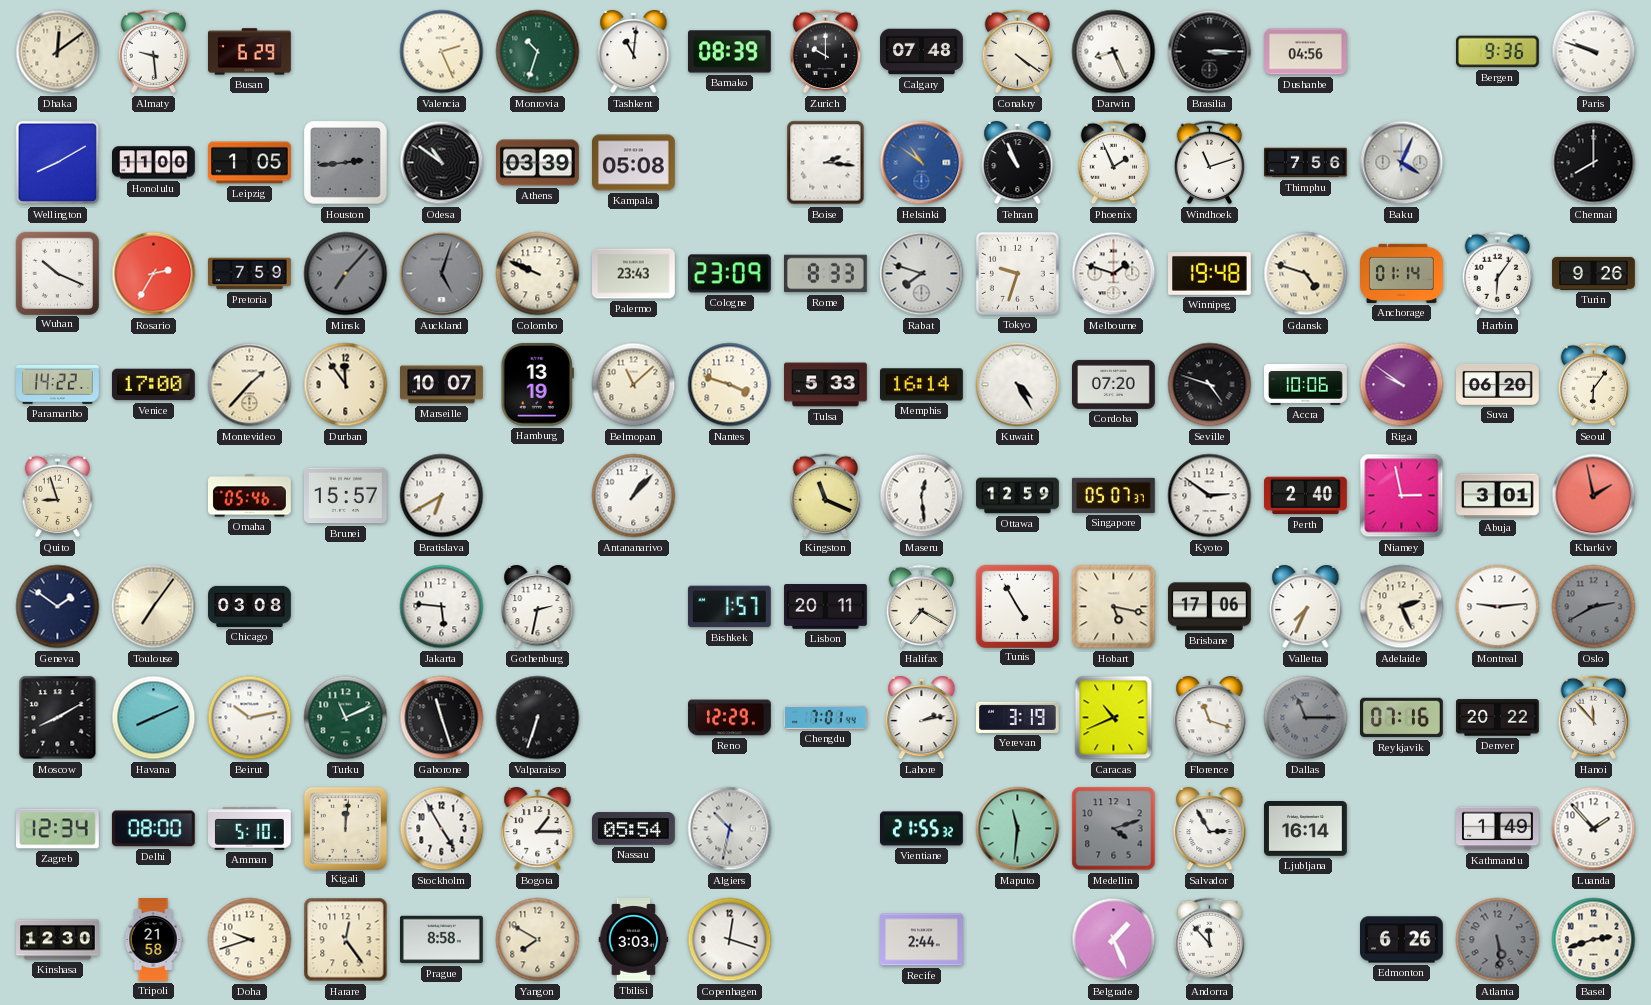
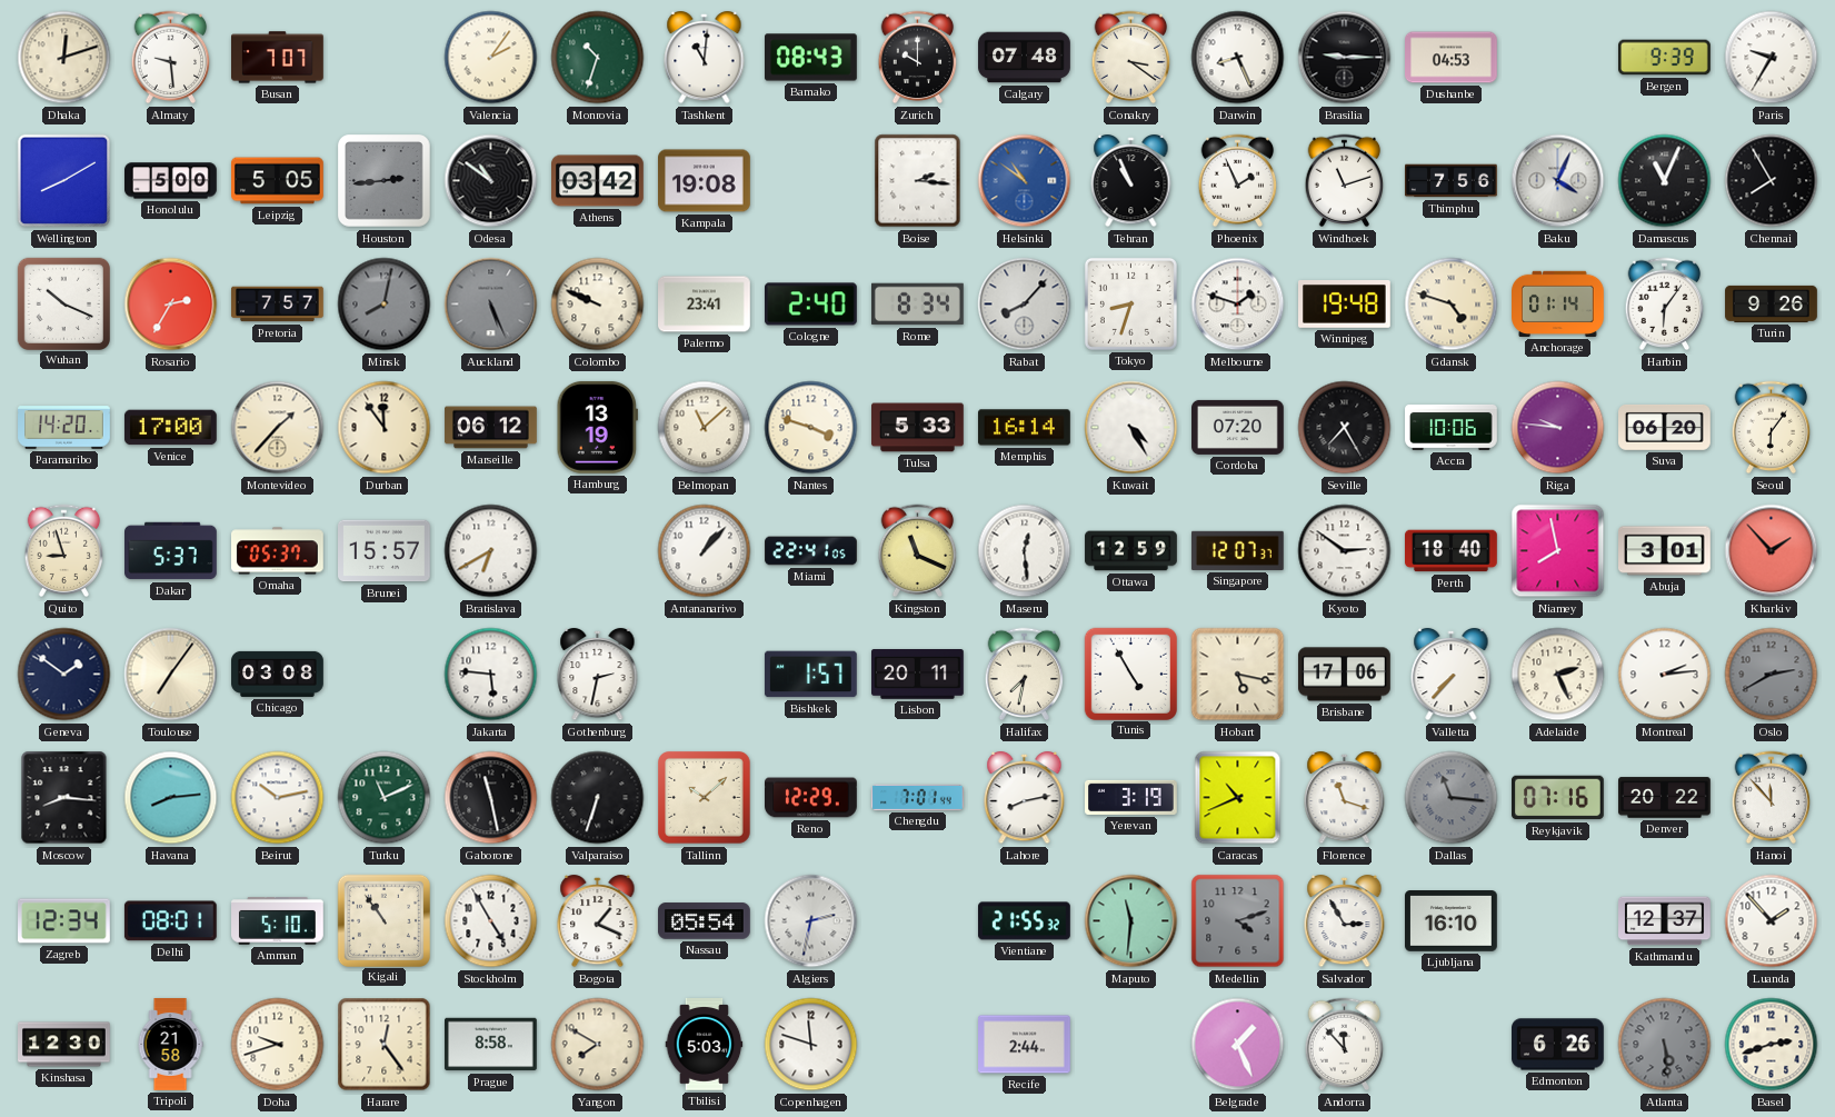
Dhaka: 12:09 -> 12:12 (64, 58)
Busan: 6:29 -> 7:07 (278, 58)
Valencia: 2:26 -> 2:06 (491, 58)
Bamako: 08:39 -> 08:43 (811, 58)
Conakry: 4:21 -> 3:21 (1131, 58)
Brasilia: 3:15 -> 9:15 (1345, 58)
Dushanbe: 04:56 -> 04:53 (1452, 58)
Bergen: 9:36 -> 9:39 (1665, 58)
Paris: 9:48 -> 9:35 (1772, 58)
Honolulu: 11:00 -> 5:00 (171, 181)
Leipzig: 1:05 -> 5:05 (278, 181)
Athens: 03:39 -> 03:42 (598, 181)
Kampala: 05:08 -> 19:08 (705, 181)
Damascus: none -> 11:04 (1665, 181)
Chennai: 8:00 -> 7:55 (1772, 181)
Pretoria: 7:59 -> 7:57 (278, 305)
Minsk: 7:07 -> 8:02 (385, 305)
Auckland: 5:03 -> 5:26 (491, 305)
Palermo: 23:43 -> 23:41 (705, 305)
Cologne: 23:09 -> 2:40 (811, 305)
Rome: 8:33 -> 8:34 (918, 305)
Rabat: 7:48 -> 8:07 (1025, 305)
Tokyo: 9:33 -> 8:33 (1130, 303)
Paramaribo: 14:22 -> 14:20 (64, 428)
Marseille: 10:07 -> 06:12 (491, 428)
Seville: 4:48 -> 7:25 (1345, 428)
Riga: 9:51 -> 9:46 (1558, 428)
Dakar: none -> 5:37 (171, 551)
Omaha: 05:46 -> 05:37 (278, 551)
Miami: none -> 22:41 (811, 551)
Singapore: 05:07 -> 12:07 (1238, 550)
Perth: 2:40 -> 18:40 (1452, 551)
Niamey: 2:58 -> 7:58 (1558, 551)
Kharkiv: 1:58 -> 1:53 (1772, 551)
Halifax: 7:20 -> 7:32 (1025, 675)
Valletta: 7:34 -> 7:37 (1452, 675)
Montreal: 9:14 -> 2:14 (1665, 675)
Moscow: 8:10 -> 8:16 (64, 798)
Havana: 8:11 -> 8:14 (171, 798)
Gaborone: 11:27 -> 11:28 (491, 798)
Tallinn: none -> 10:08 (705, 798)
Lahore: 2:13 -> 8:13 (1025, 798)
Dallas: 11:15 -> 11:16 (1452, 798)
Delhi: 08:00 -> 08:01 (170, 921)
Kigali: 12:01 -> 10:54 (383, 920)
Bogota: 1:15 -> 1:19 (598, 921)
Algiers: 10:32 -> 2:32 (811, 921)
Ljubljana: 16:14 -> 16:10 (1452, 921)
Kathmandu: 1:49 -> 12:37 (1665, 921)
Tbilisi: 3:03 -> 5:03 (705, 1045)
Copenhagen: 12:18 -> 11:48 (811, 1045)
